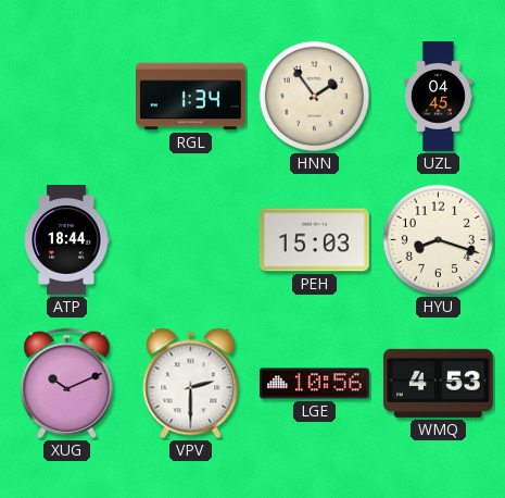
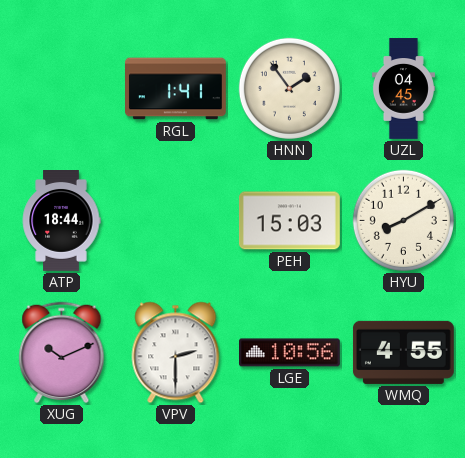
RGL: 1:34 -> 1:41 (176, 89)
HYU: 8:18 -> 8:10 (403, 220)
WMQ: 4:53 -> 4:55 (403, 352)
